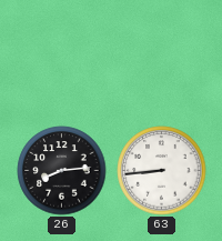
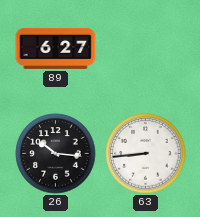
89: none -> 6:27 (56, 48)
26: 8:14 -> 10:16 (56, 154)
